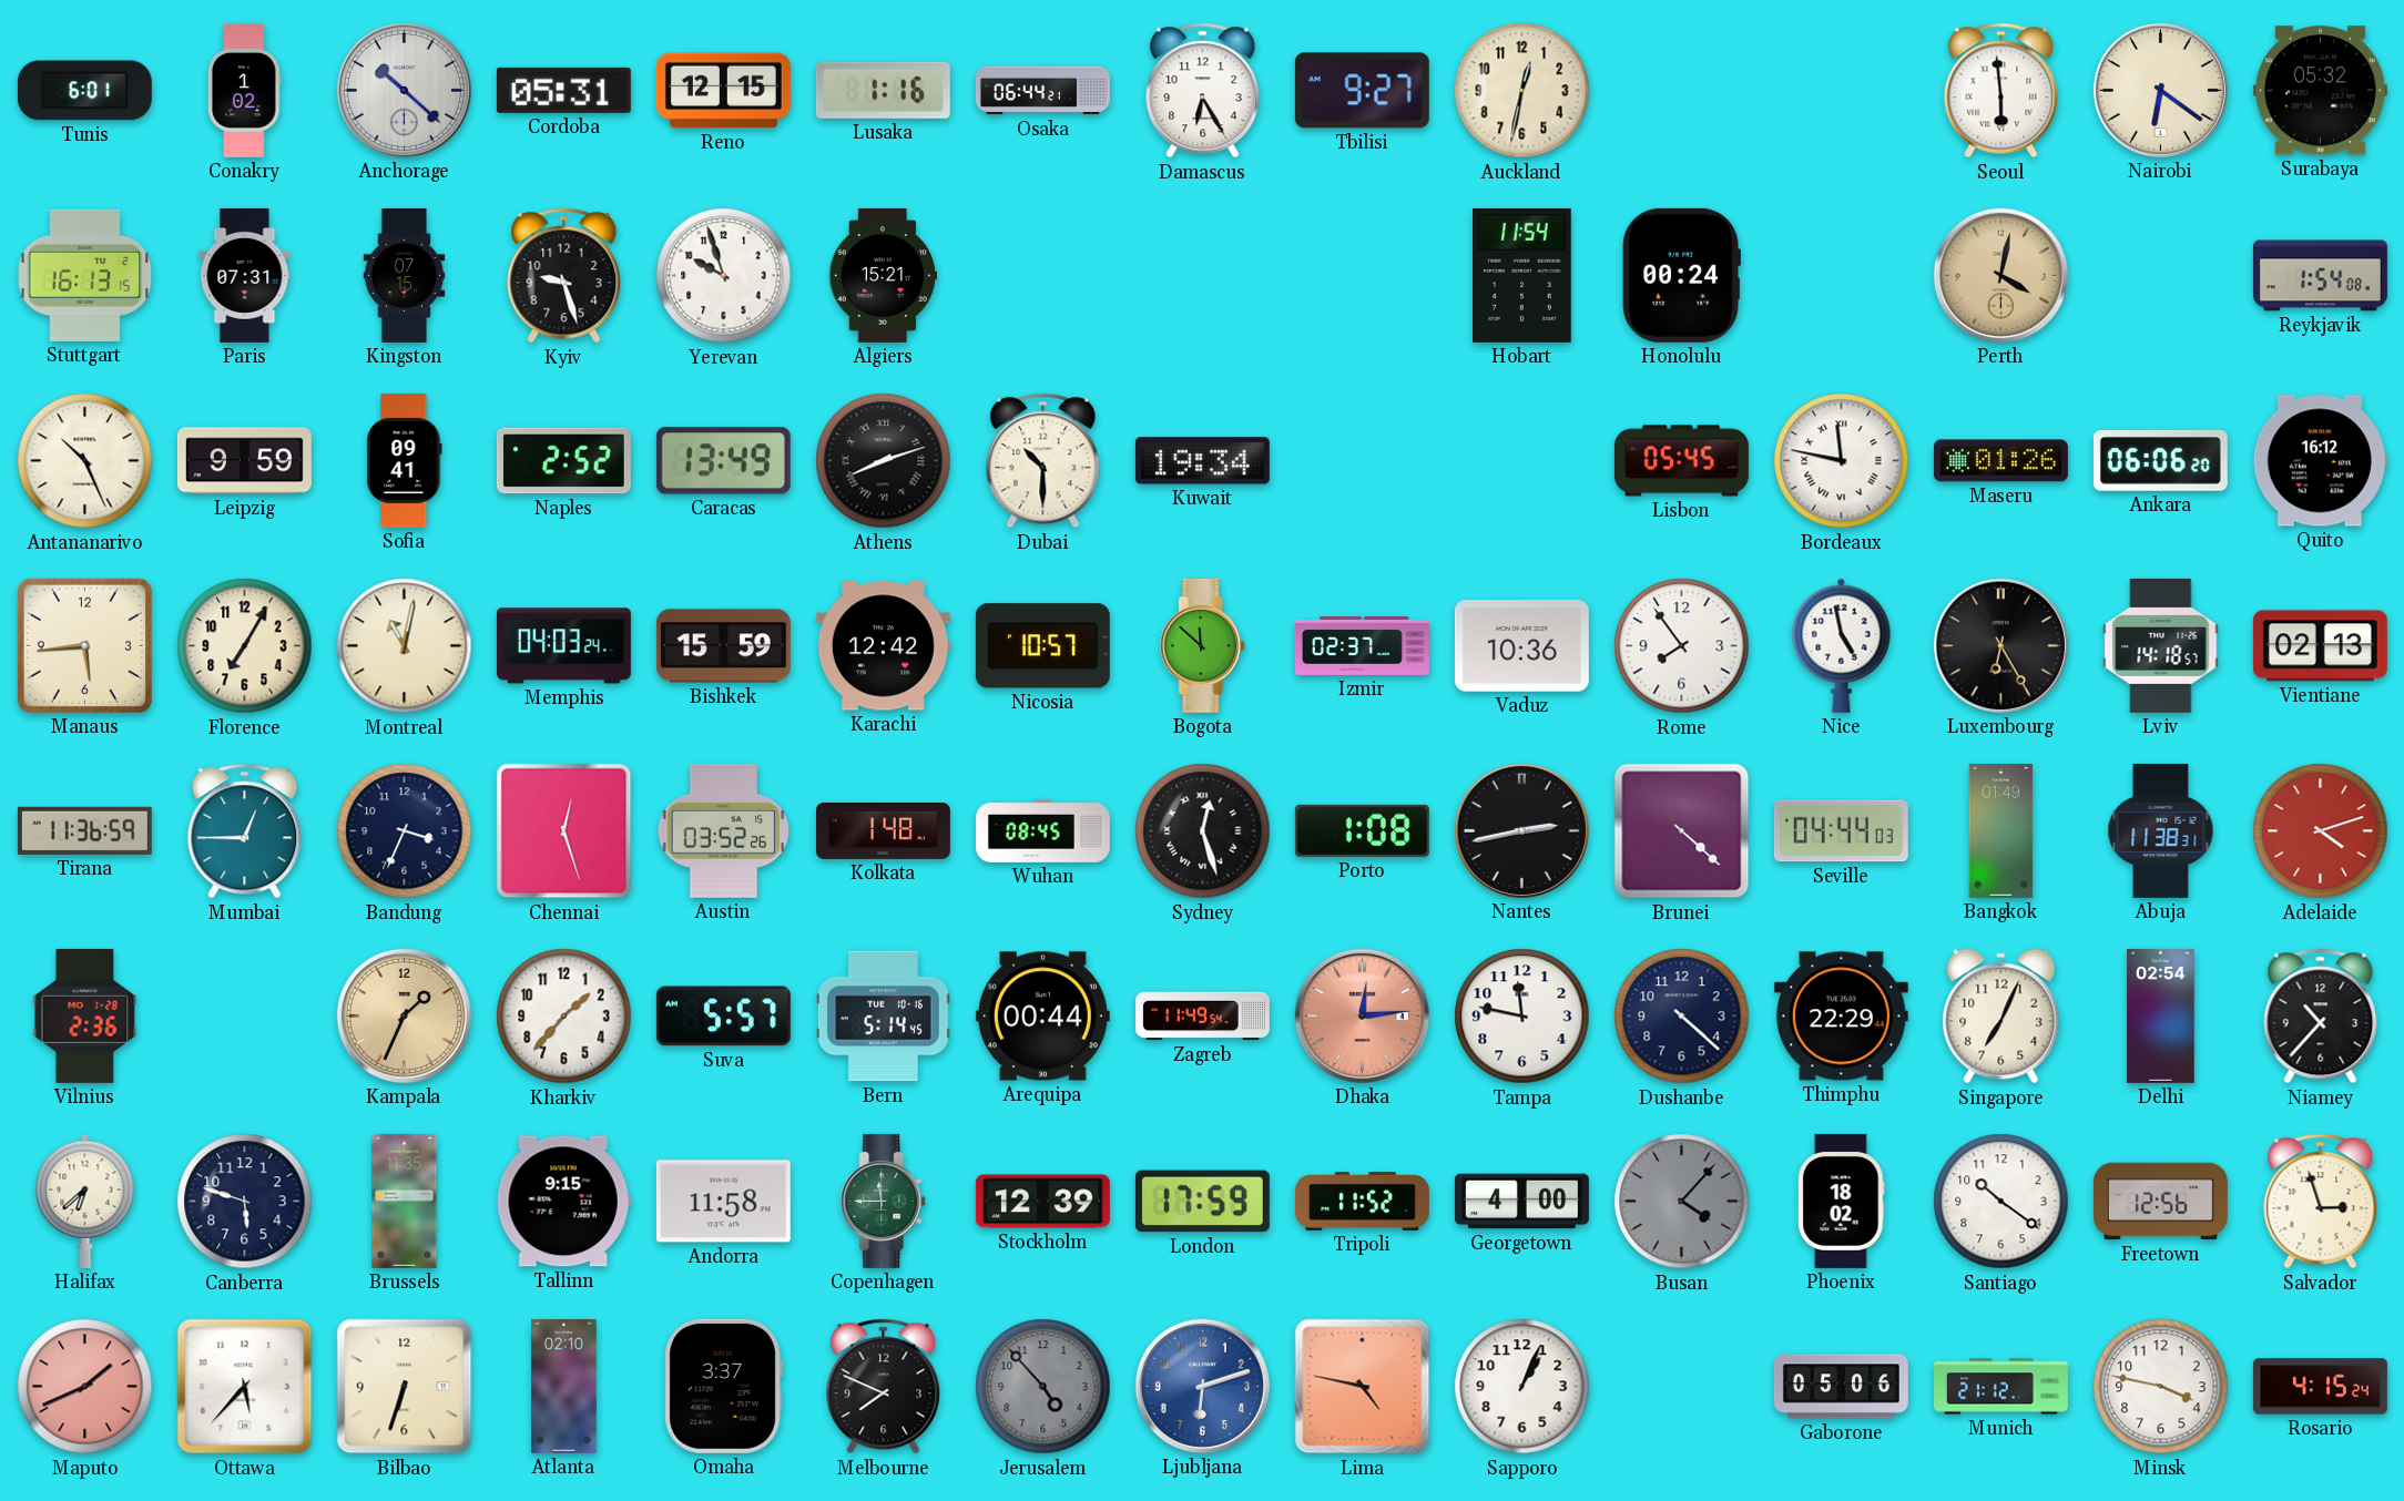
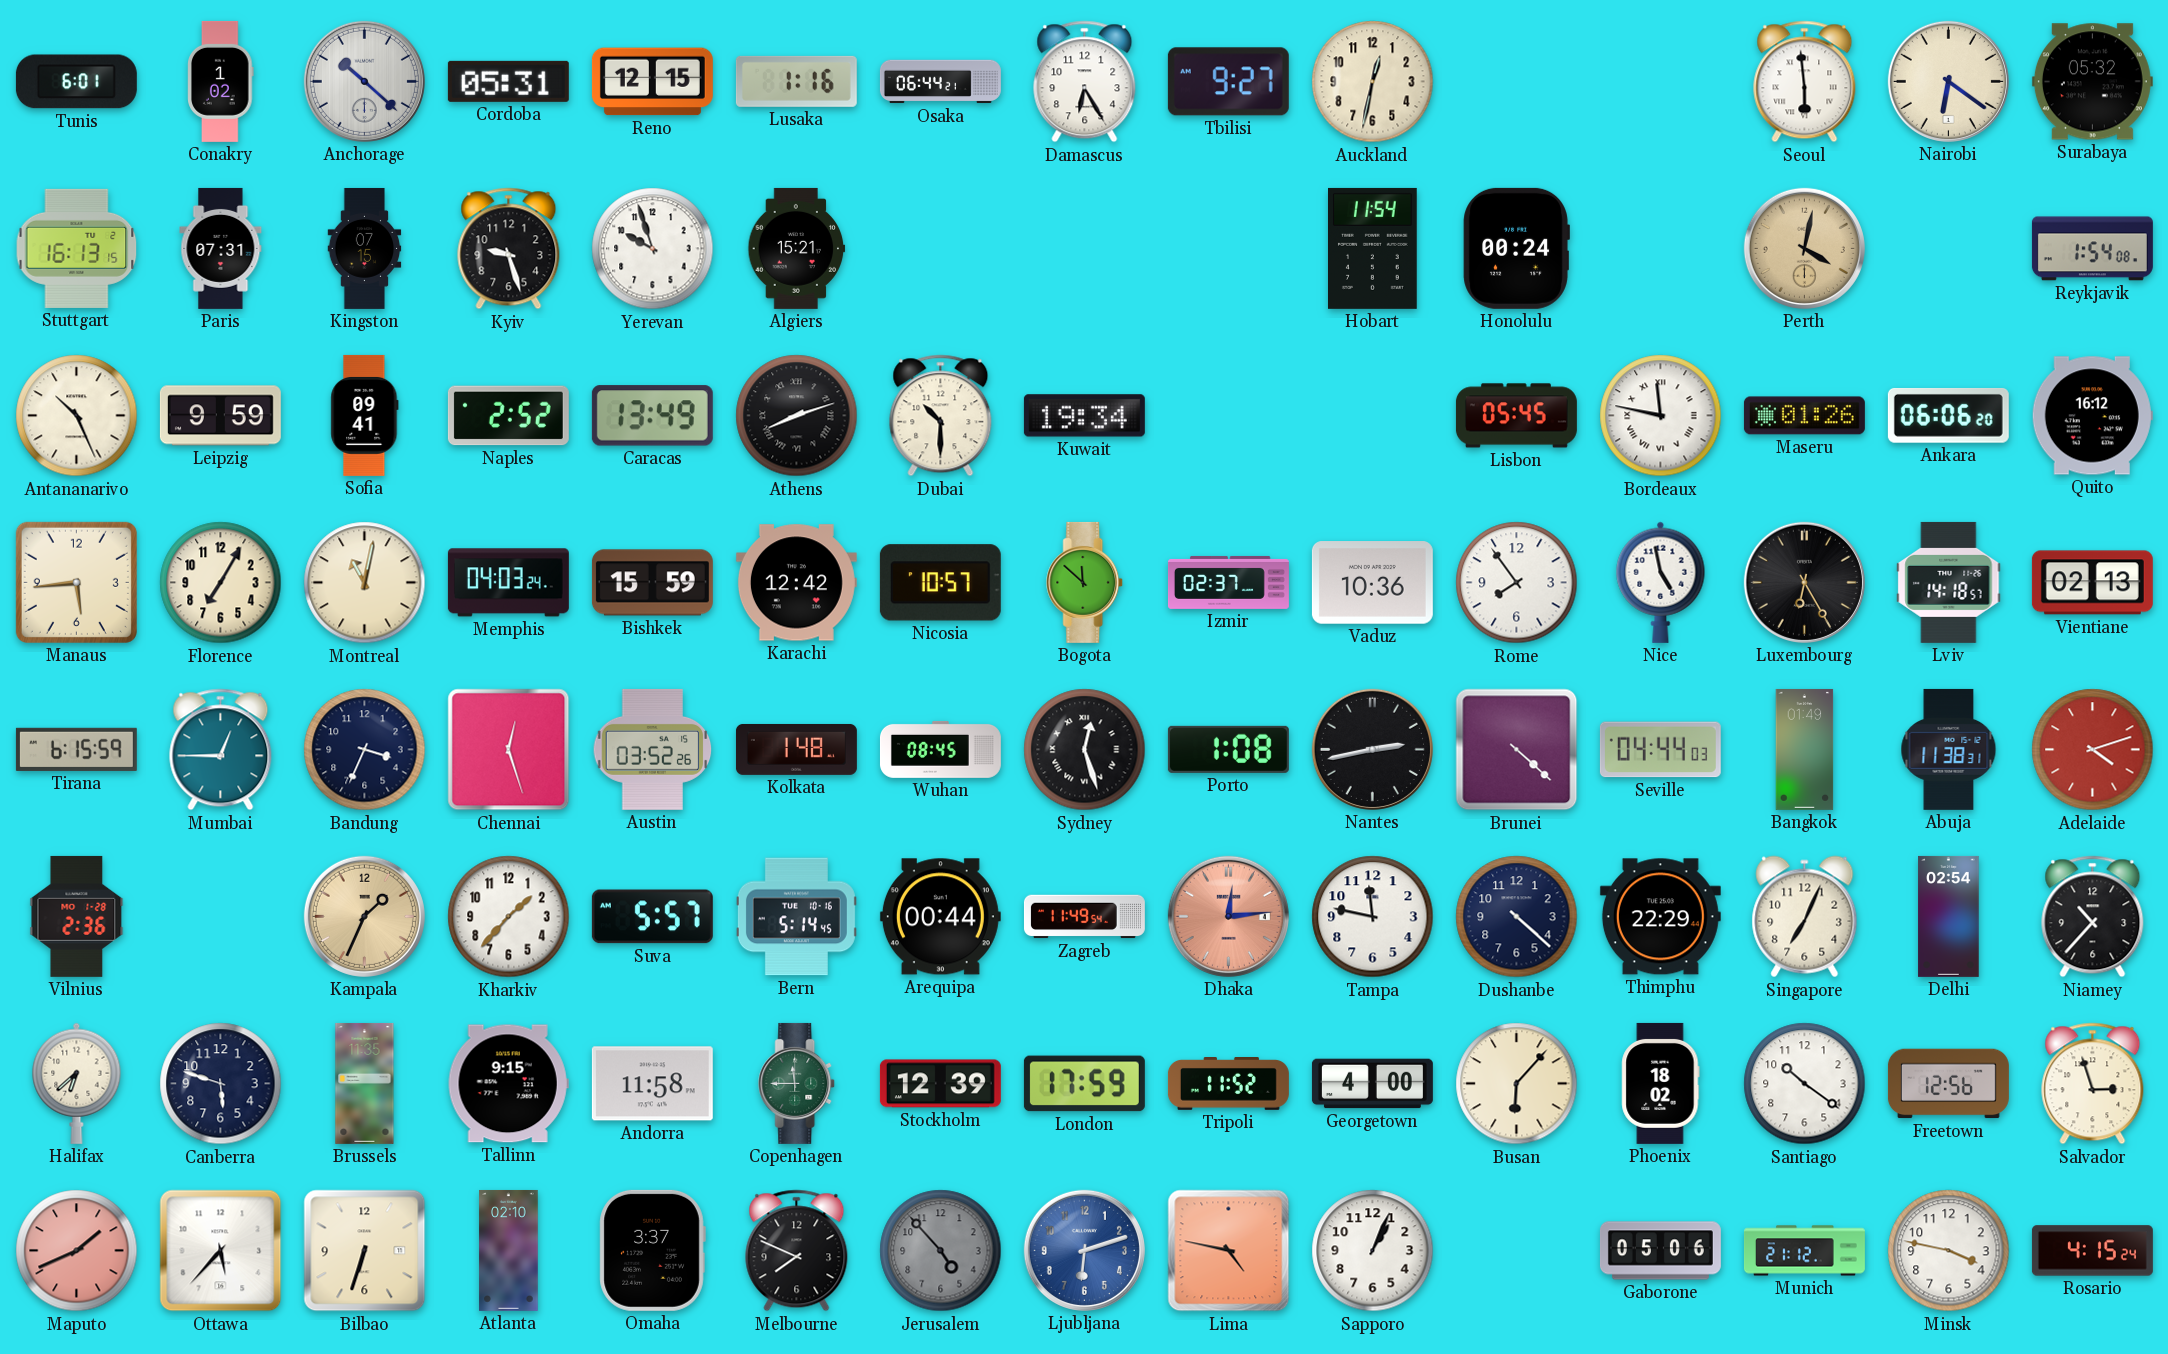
Tirana: 11:36 -> 6:15 (76, 749)
Busan: 4:07 -> 6:07 (1517, 1084)
Busan dial: grey -> cream (1517, 1084)
